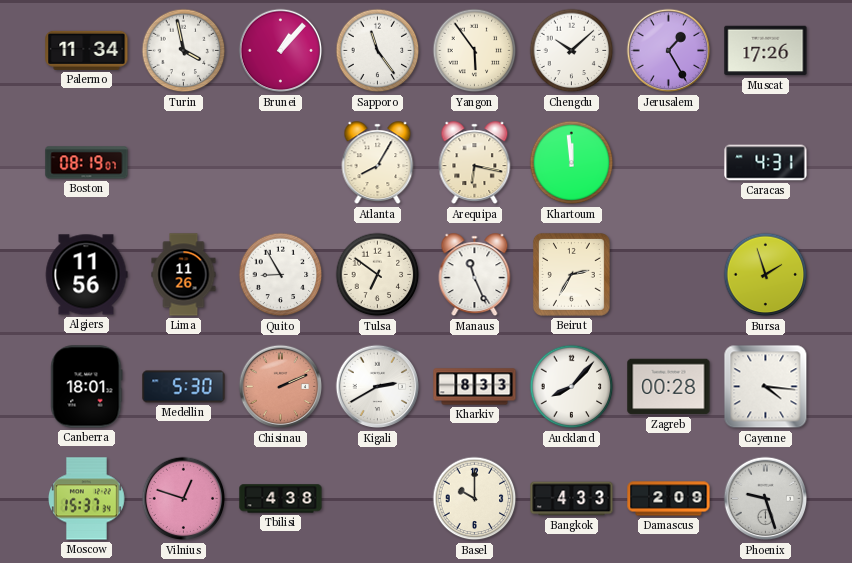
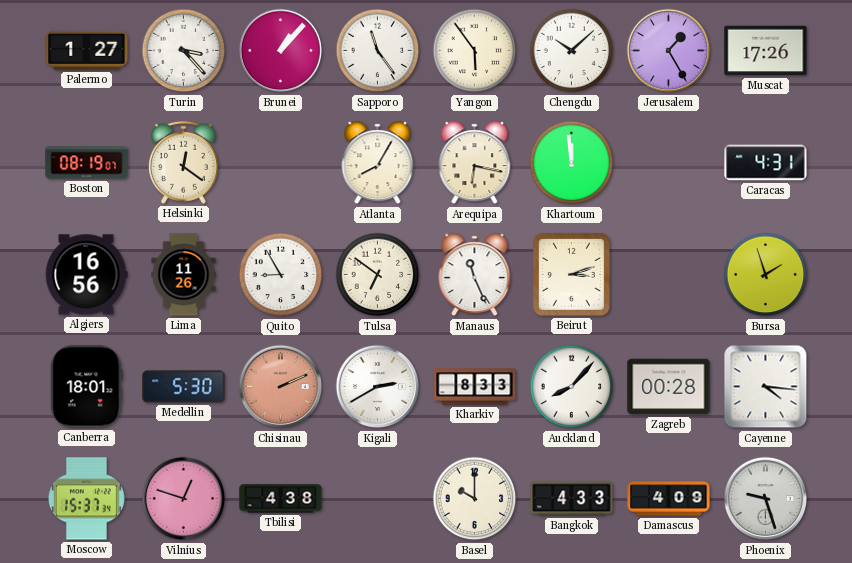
Palermo: 11:34 -> 1:27 (87, 50)
Turin: 3:58 -> 3:23 (184, 51)
Helsinki: none -> 12:21 (183, 162)
Algiers: 11:56 -> 16:56 (86, 275)
Beirut: 2:35 -> 3:12 (571, 275)
Damascus: 2:09 -> 4:09 (669, 499)
